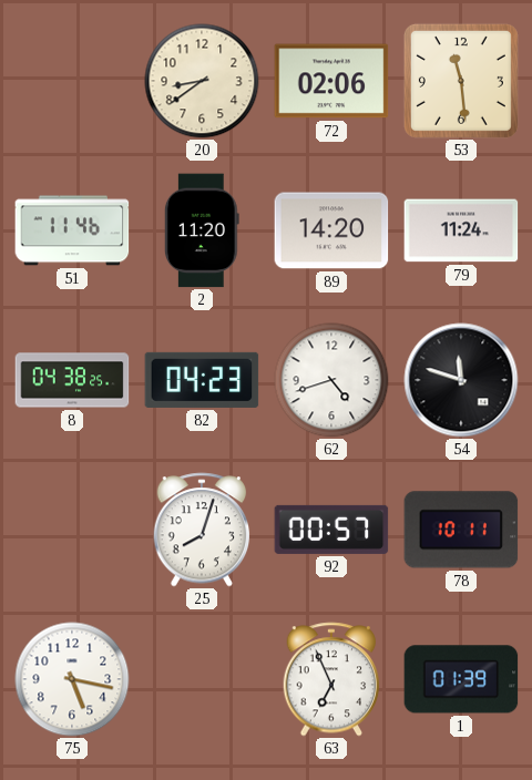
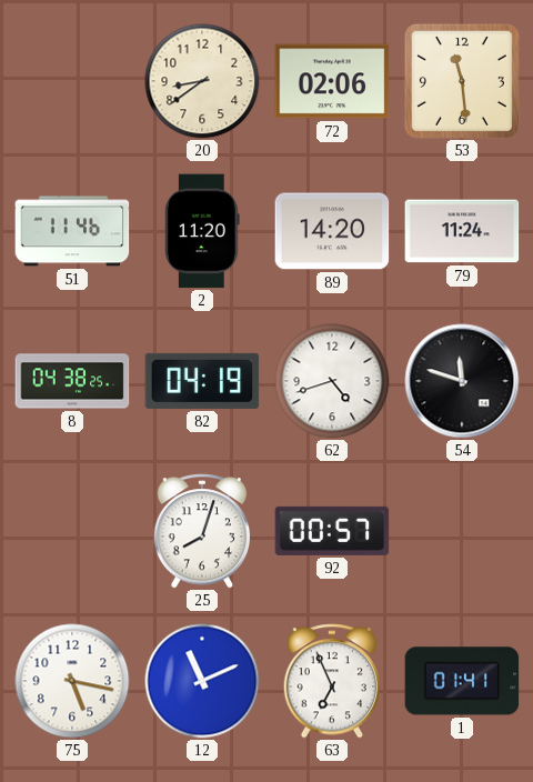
82: 04:23 -> 04:19 (202, 381)
78: 10:11 -> none (461, 530)
12: none -> 11:11 (202, 681)
1: 01:39 -> 01:41 (462, 681)
